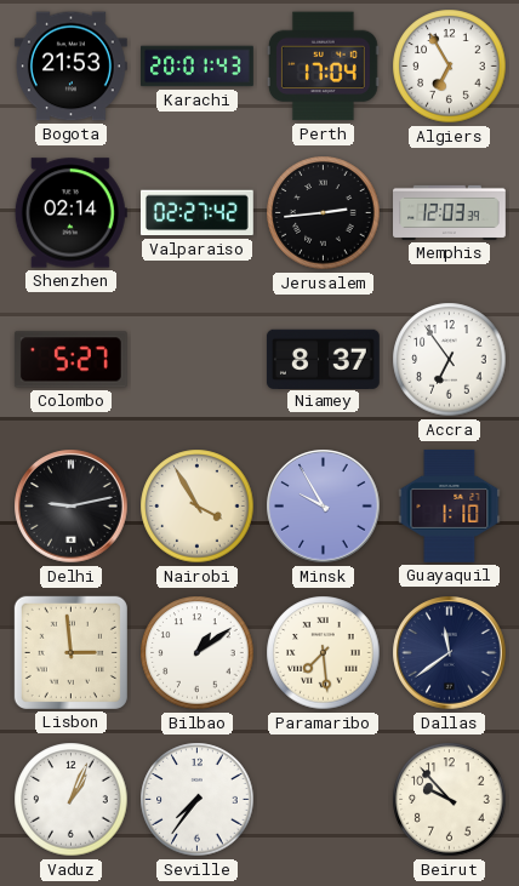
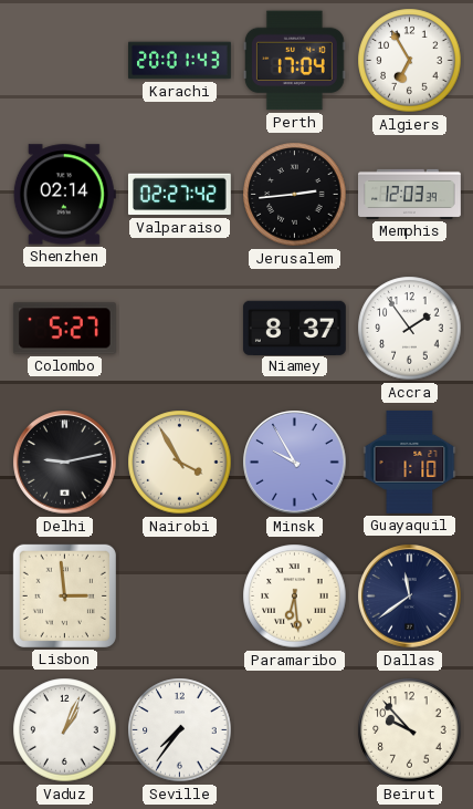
Bogota: 21:53 -> none (70, 67)
Accra: 6:54 -> 1:54 (410, 329)
Bilbao: 1:09 -> none (198, 653)
Paramaribo: 7:29 -> 6:29 (295, 597)
